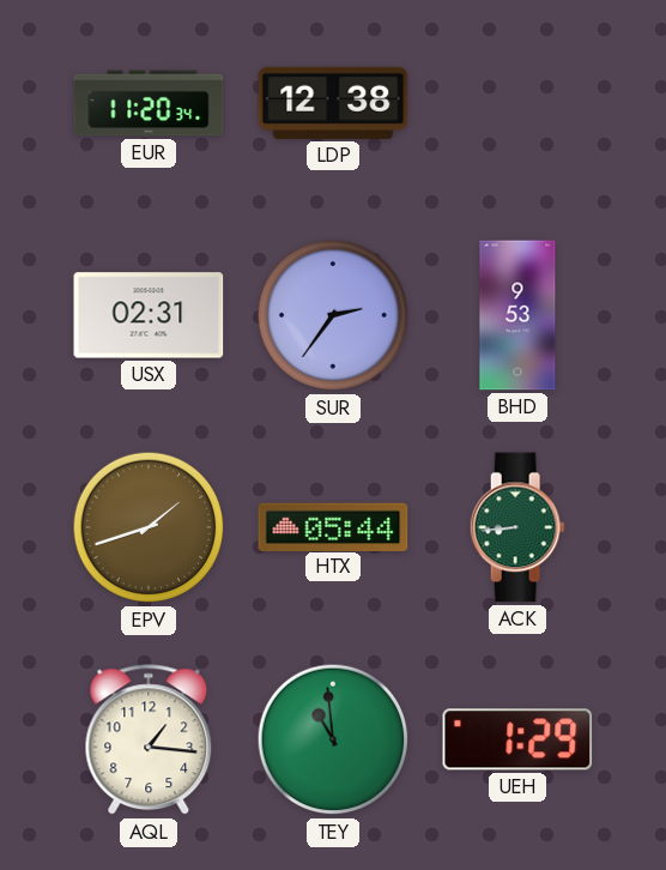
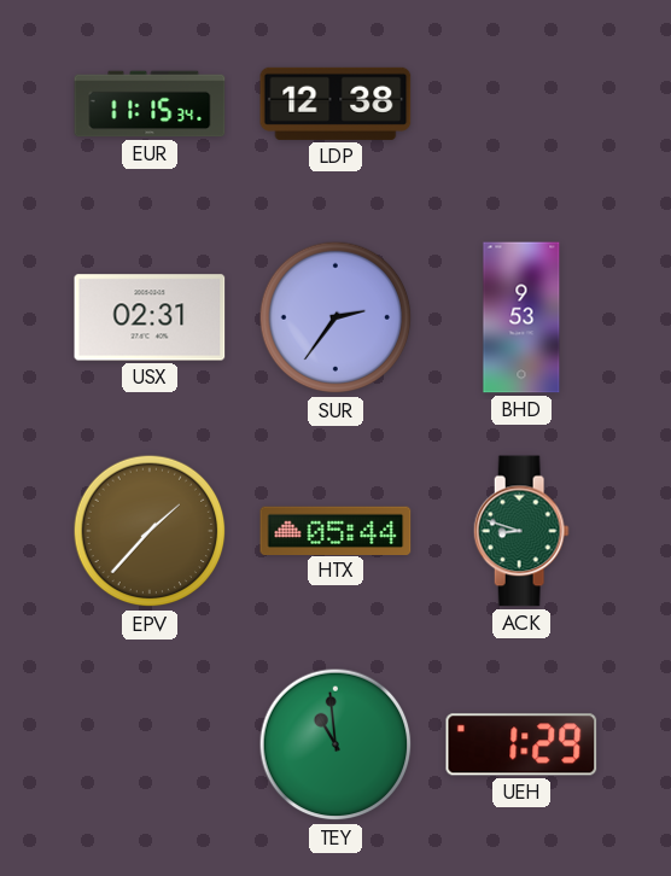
EUR: 11:20 -> 11:15 (150, 104)
EPV: 1:42 -> 1:37 (150, 531)
ACK: 8:44 -> 8:48 (521, 531)
AQL: 1:16 -> none (149, 741)
